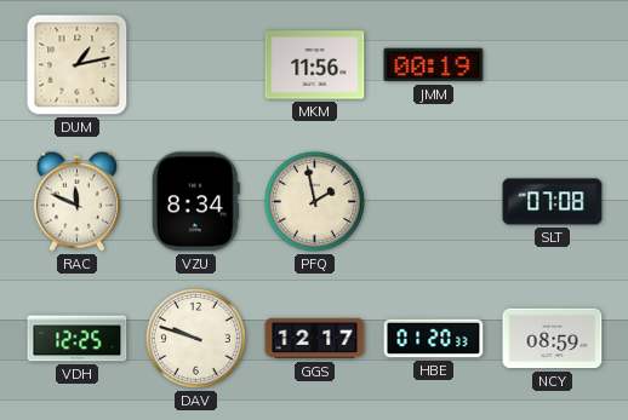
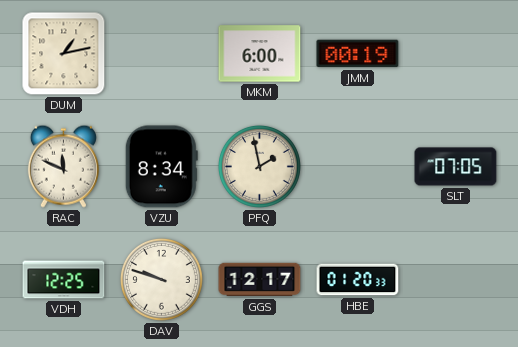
MKM: 11:56 -> 6:00 (260, 54)
SLT: 07:08 -> 07:05 (456, 167)
NCY: 08:59 -> none (553, 339)
